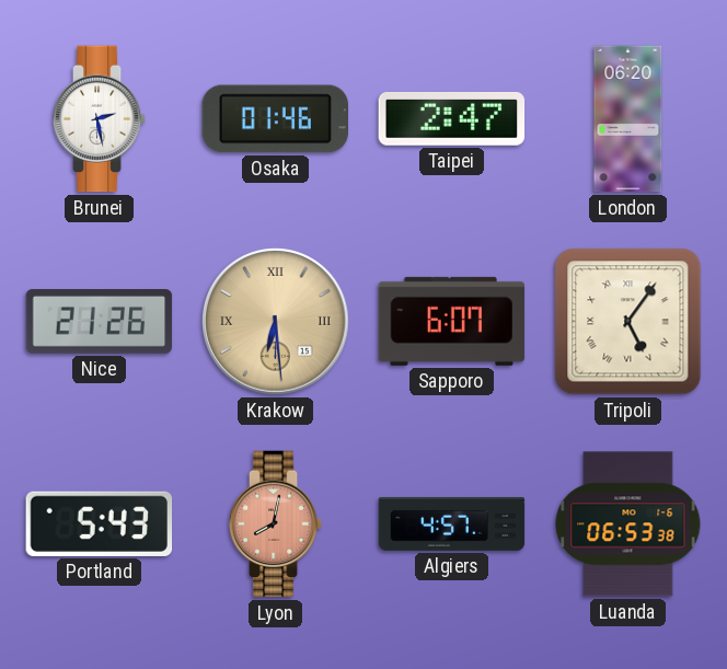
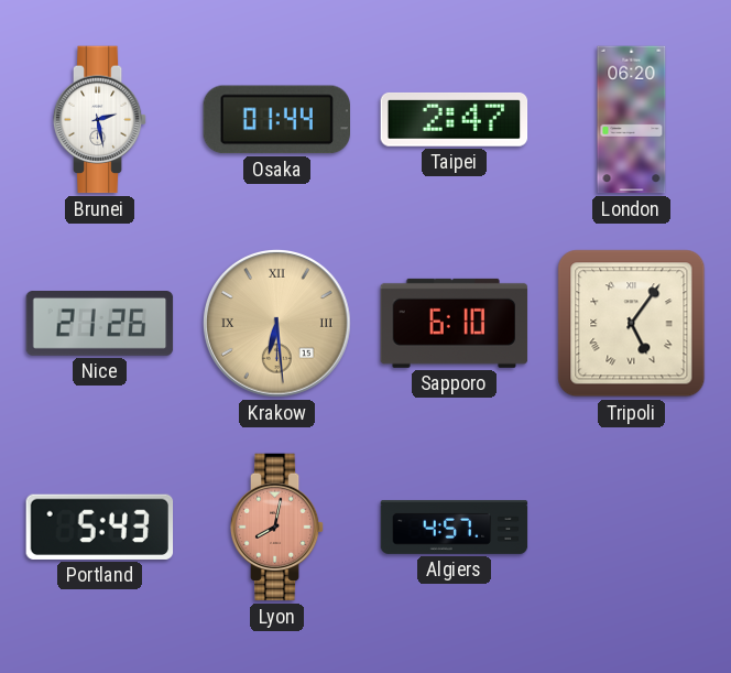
Osaka: 01:46 -> 01:44 (277, 120)
Sapporo: 6:07 -> 6:10 (455, 323)
Luanda: 06:53 -> none (628, 524)
